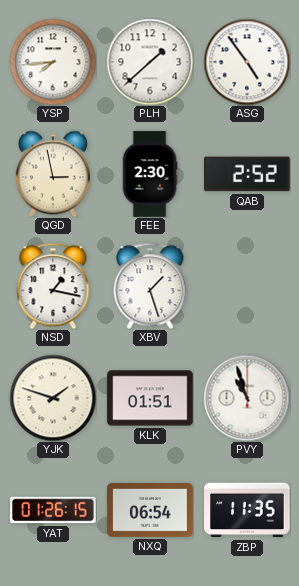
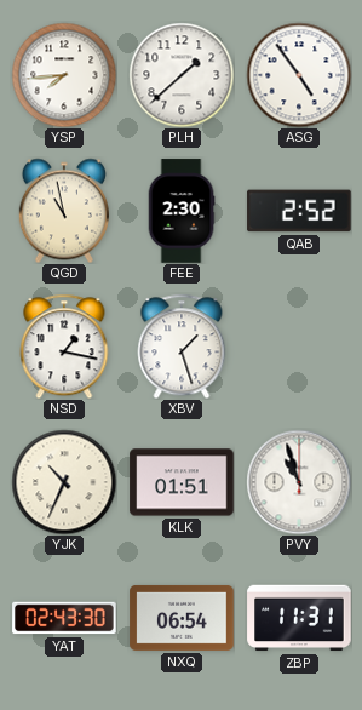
QGD: 2:58 -> 10:58 (64, 211)
YJK: 1:48 -> 10:34 (64, 482)
YAT: 01:26 -> 02:43 (64, 618)
ZBP: 11:35 -> 11:31 (299, 618)
